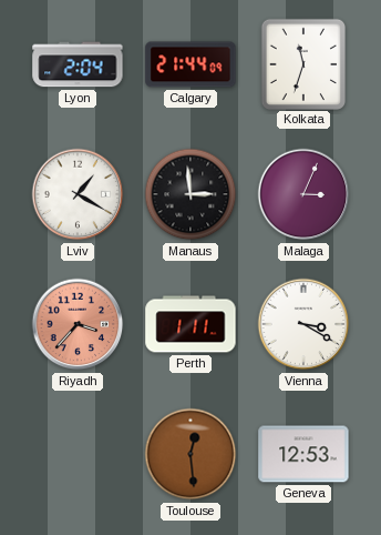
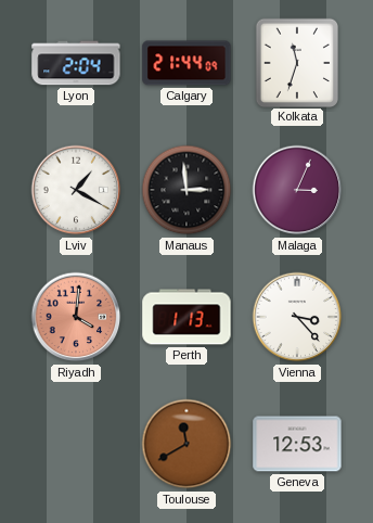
Riyadh: 3:37 -> 4:01 (76, 317)
Perth: 1:11 -> 1:13 (186, 317)
Vienna: 3:20 -> 3:23 (297, 317)
Toulouse: 12:29 -> 11:40 (186, 444)
